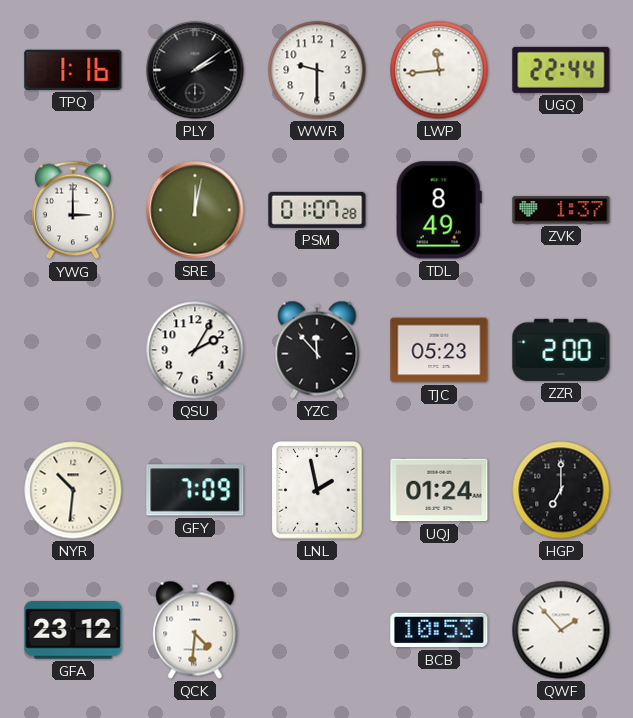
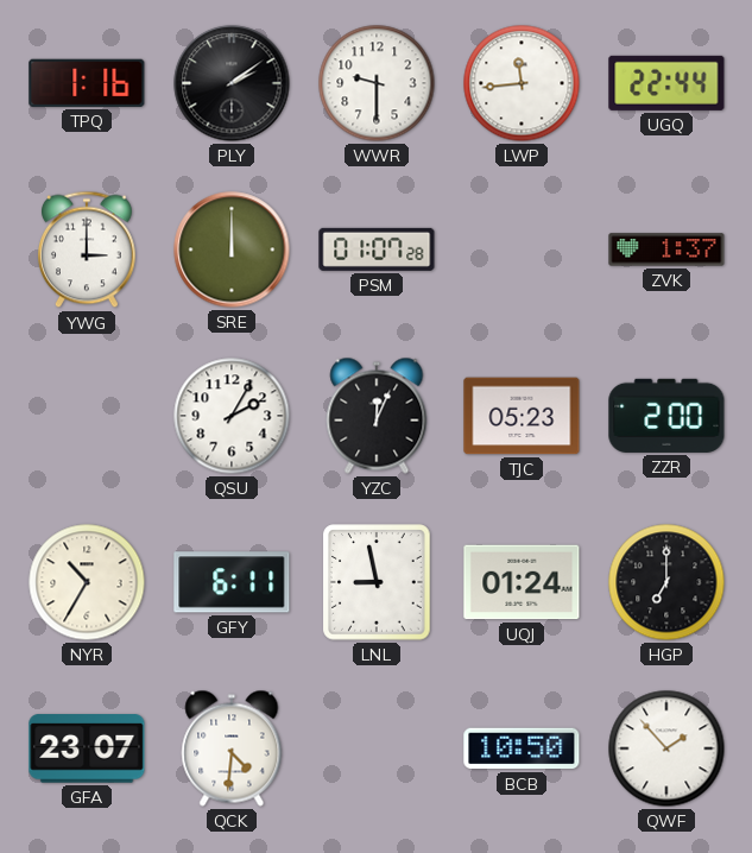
SRE: 12:02 -> 12:00 (232, 249)
TDL: 8:49 -> none (439, 210)
YZC: 11:53 -> 12:04 (377, 416)
NYR: 10:31 -> 10:35 (87, 582)
GFY: 7:09 -> 6:11 (232, 582)
LNL: 1:58 -> 8:58 (377, 582)
GFA: 23:12 -> 23:07 (87, 748)
BCB: 10:53 -> 10:50 (522, 748)
